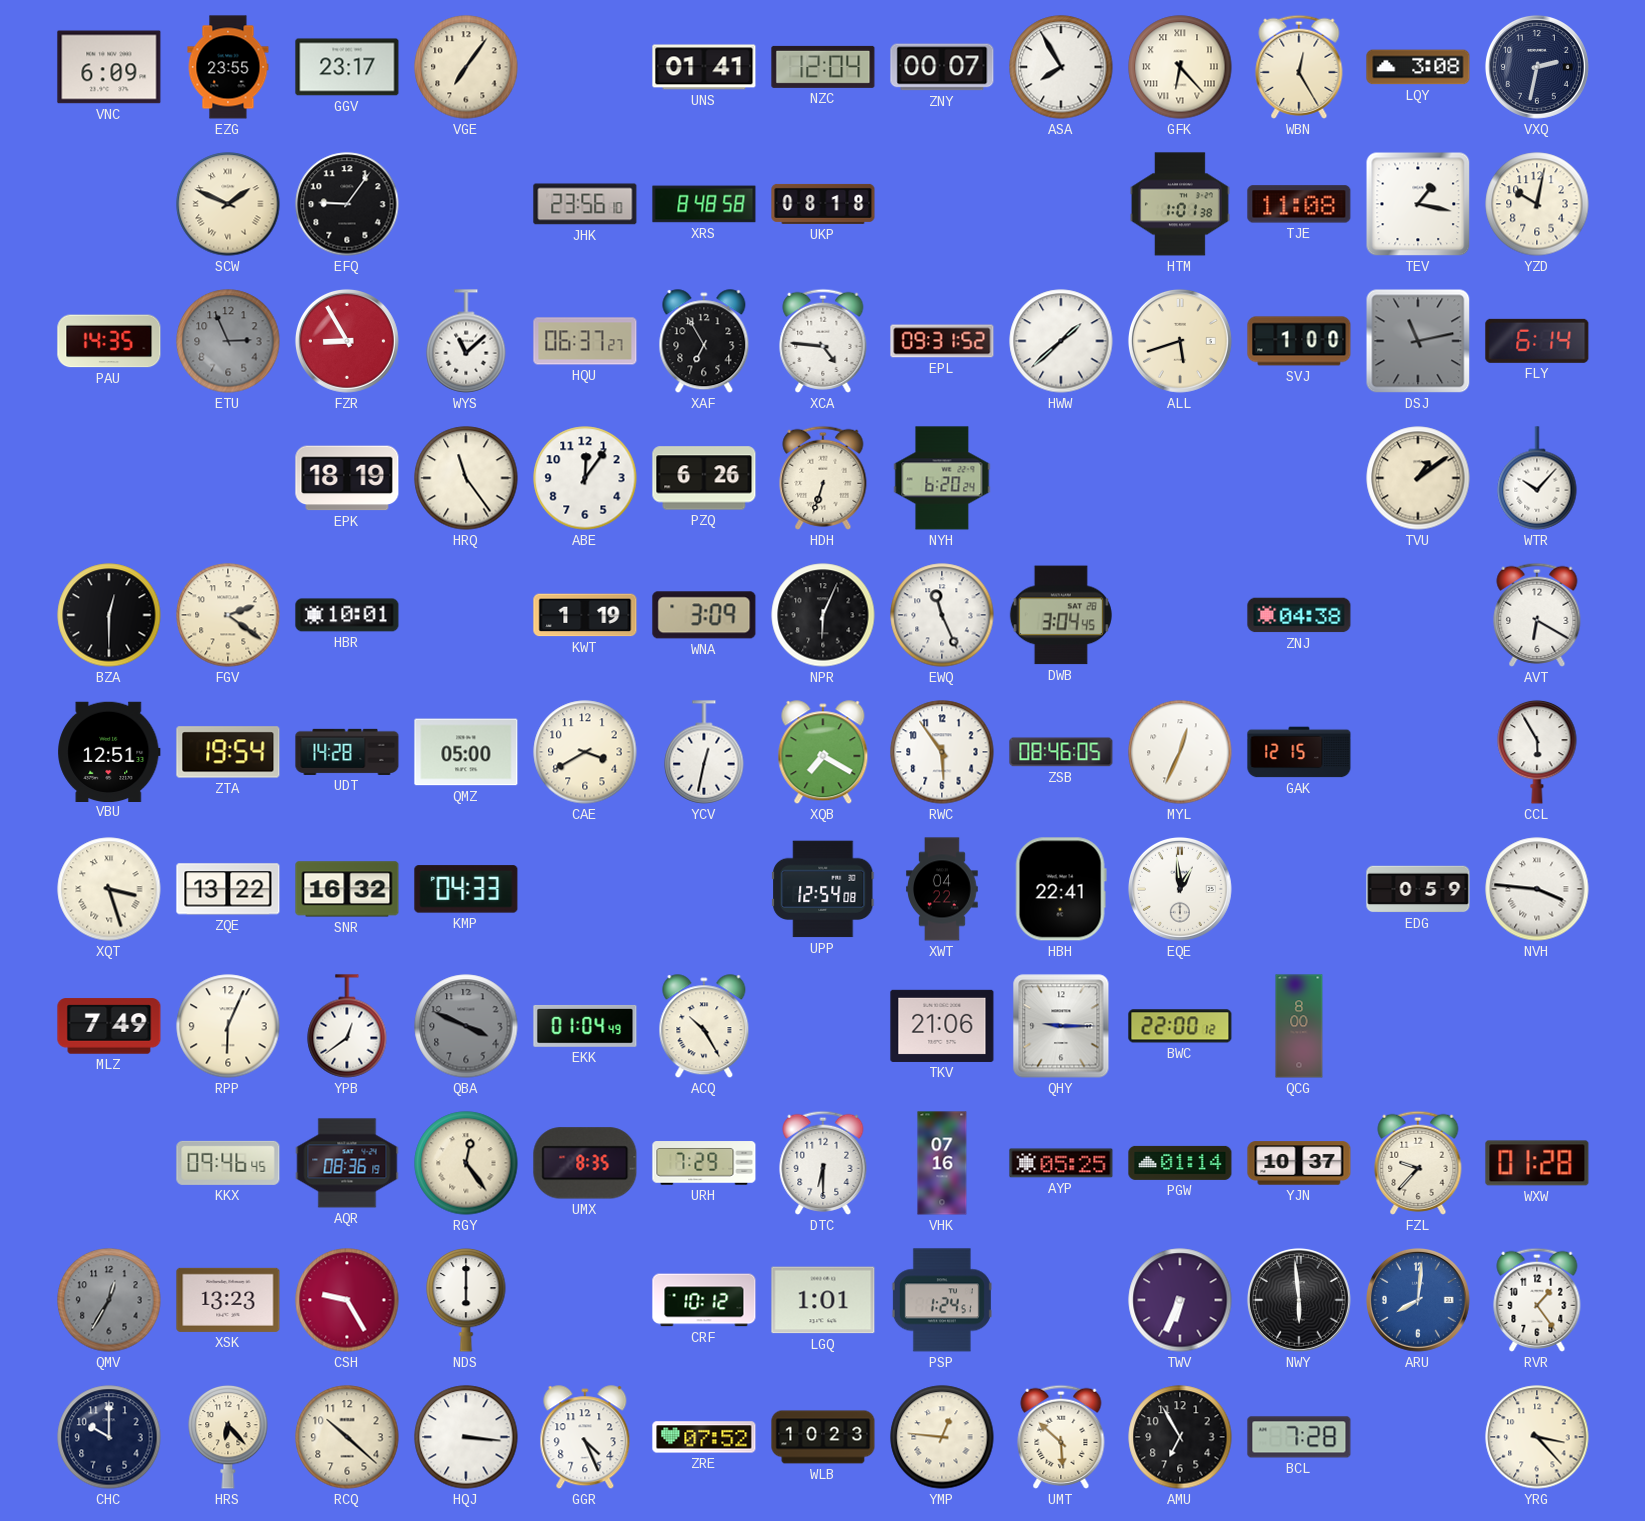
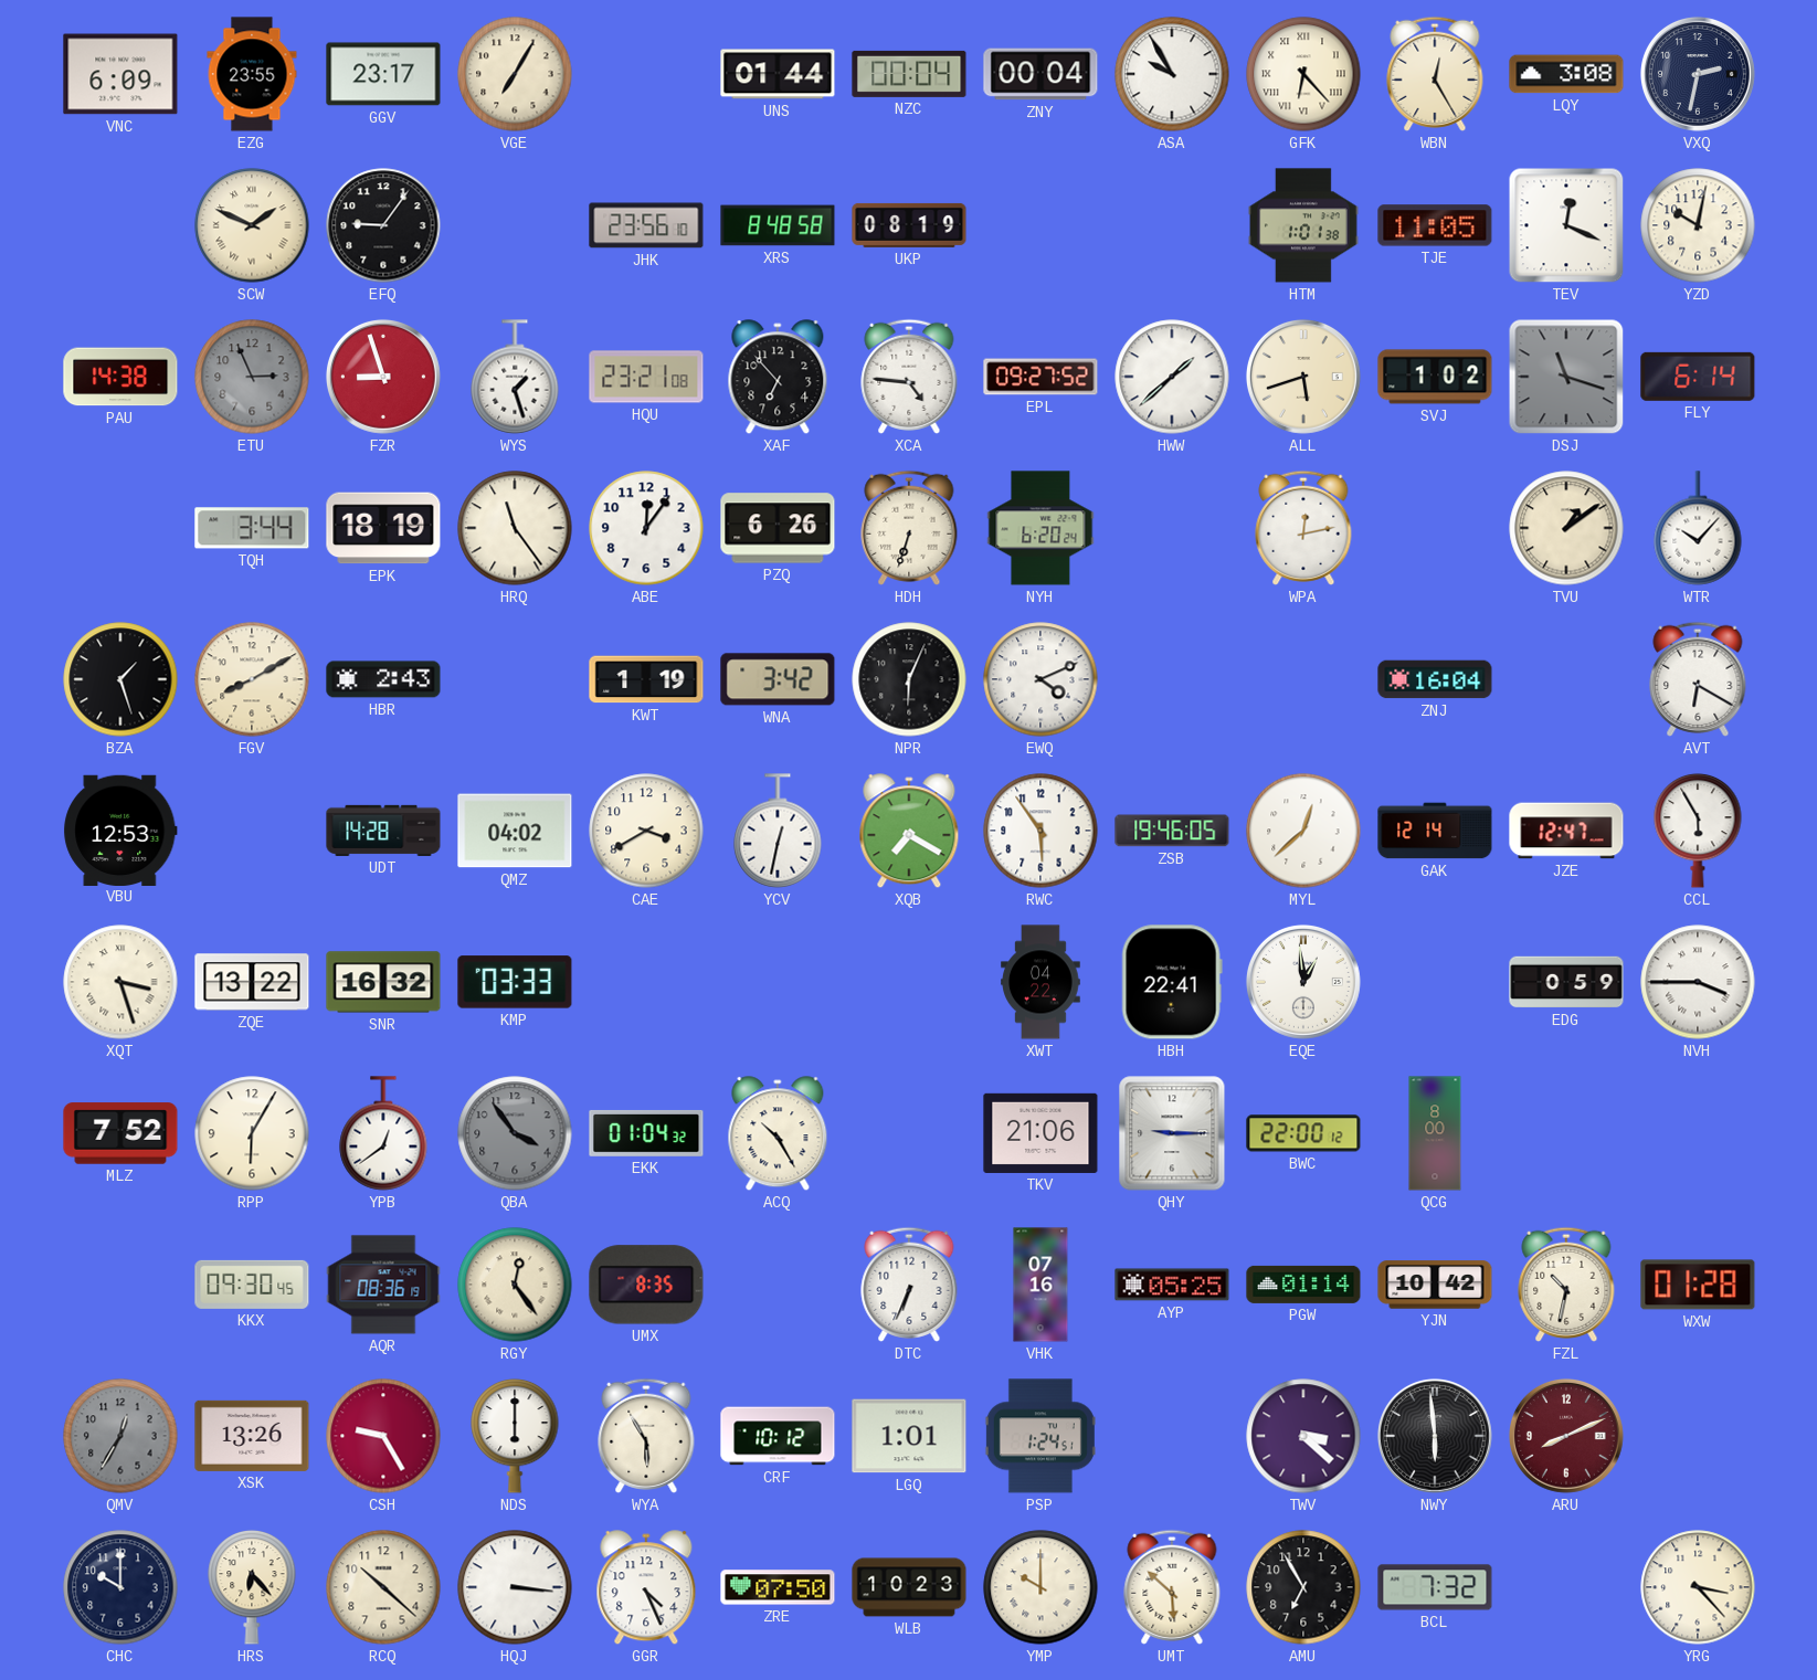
VGE: 7:06 -> 7:05 (515, 74)
UNS: 01:41 -> 01:44 (778, 74)
NZC: 12:04 -> 00:04 (909, 74)
ZNY: 00:07 -> 00:04 (1040, 74)
ASA: 7:55 -> 9:55 (1172, 74)
UKP: 08:18 -> 08:19 (909, 225)
TJE: 11:08 -> 11:05 (1435, 225)
TEV: 1:17 -> 12:19 (1566, 225)
PAU: 14:35 -> 14:38 (120, 377)
FZR: 8:55 -> 8:57 (383, 377)
WYS: 11:08 -> 1:27 (515, 377)
HQU: 06:37 -> 23:21 (646, 377)
XAF: 6:55 -> 6:53 (778, 378)
EPL: 09:31 -> 09:27 (1040, 377)
SVJ: 1:00 -> 1:02 (1435, 377)
DSJ: 11:13 -> 11:18 (1566, 377)
TQH: none -> 3:44 (252, 528)
WPA: none -> 12:13 (1303, 528)
BZA: 12:30 -> 1:27 (120, 679)
FGV: 2:21 -> 8:10 (252, 679)
HBR: 10:01 -> 2:43 (383, 679)
WNA: 3:09 -> 3:42 (778, 679)
EWQ: 11:26 -> 4:11 (1040, 679)
DWB: 3:04 -> none (1061, 615)
ZNJ: 04:38 -> 16:04 (1435, 679)
VBU: 12:51 -> 12:53 (120, 830)
ZTA: 19:54 -> none (228, 752)
QMZ: 05:00 -> 04:02 (515, 831)
ZSB: 08:46 -> 19:46 (1172, 831)
MYL: 12:34 -> 12:38 (1303, 831)
GAK: 12:15 -> 12:14 (1435, 831)
JZE: none -> 12:47 (1566, 831)
KMP: 04:33 -> 03:33 (515, 982)
UPP: 12:54 -> none (823, 889)
NVH: 3:46 -> 3:45 (1698, 982)
MLZ: 7:49 -> 7:52 (120, 1133)
RPP: 6:04 -> 6:05 (252, 1133)
QBA: 3:49 -> 3:54 (515, 1133)
EKK: 01:04:49 -> 01:04:32 (646, 1133)
KKX: 09:46 -> 09:30 (252, 1285)
URH: 7:29 -> none (704, 1163)
DTC: 6:30 -> 6:34 (909, 1285)
YJN: 10:37 -> 10:42 (1435, 1285)
FZL: 9:37 -> 10:32 (1566, 1285)
XSK: 13:23 -> 13:26 (252, 1436)
WYA: none -> 5:55 (646, 1436)
TWV: 6:34 -> 3:22 (1303, 1436)
ARU: 8:01 -> 8:11 (1566, 1436)
ARU dial: blue -> burgundy (1566, 1436)
RVR: 1:24 -> none (1537, 1300)
ZRE: 07:52 -> 07:50 (778, 1587)
YMP: 12:46 -> 10:00 (1040, 1587)
BCL: 7:28 -> 7:32 (1435, 1587)
